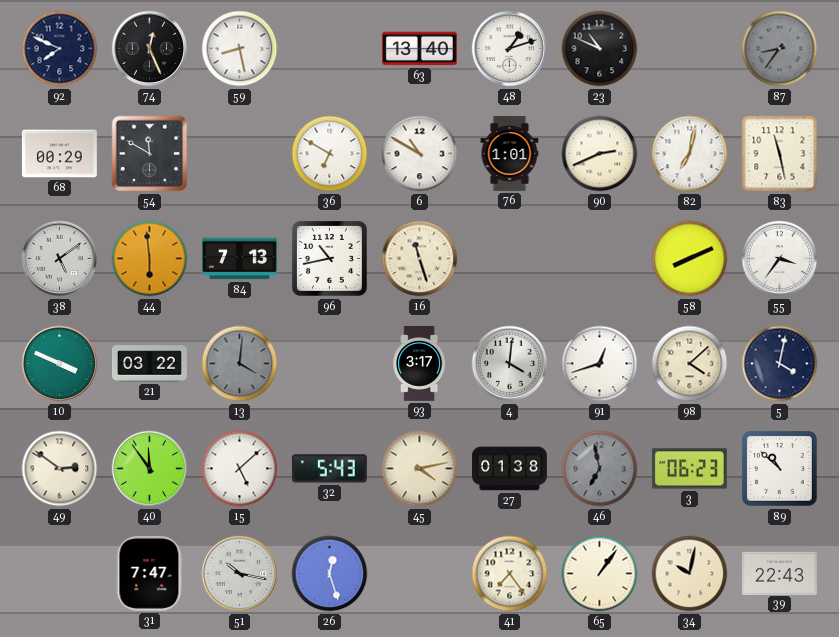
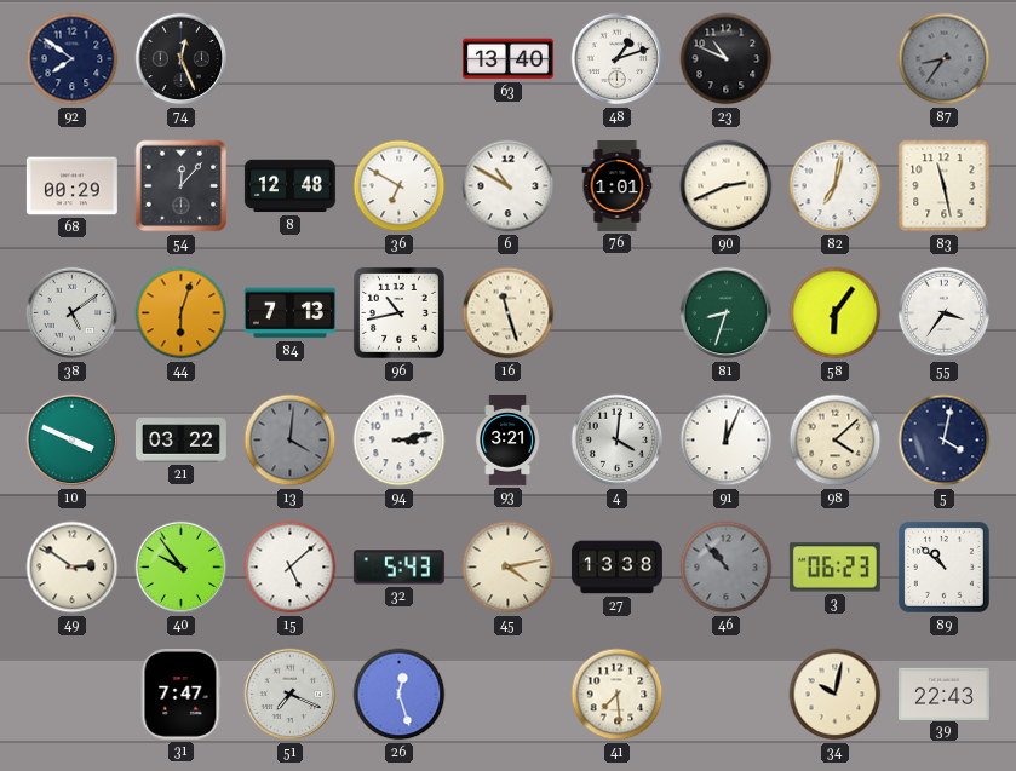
92: 7:49 -> 7:51 (73, 59)
59: 8:28 -> none (240, 49)
54: 11:50 -> 12:07 (182, 186)
8: none -> 12:48 (289, 186)
44: 5:59 -> 6:03 (182, 313)
81: none -> 8:33 (727, 313)
58: 8:11 -> 6:06 (836, 313)
94: none -> 3:13 (400, 441)
93: 3:17 -> 3:21 (509, 441)
91: 12:42 -> 12:04 (727, 441)
40: 11:54 -> 9:54 (182, 568)
27: 01:38 -> 13:38 (616, 568)
46: 6:58 -> 10:53 (727, 568)
51: 10:17 -> 7:19 (291, 695)
41: 7:24 -> 7:29 (618, 695)
65: 1:06 -> none (600, 574)
